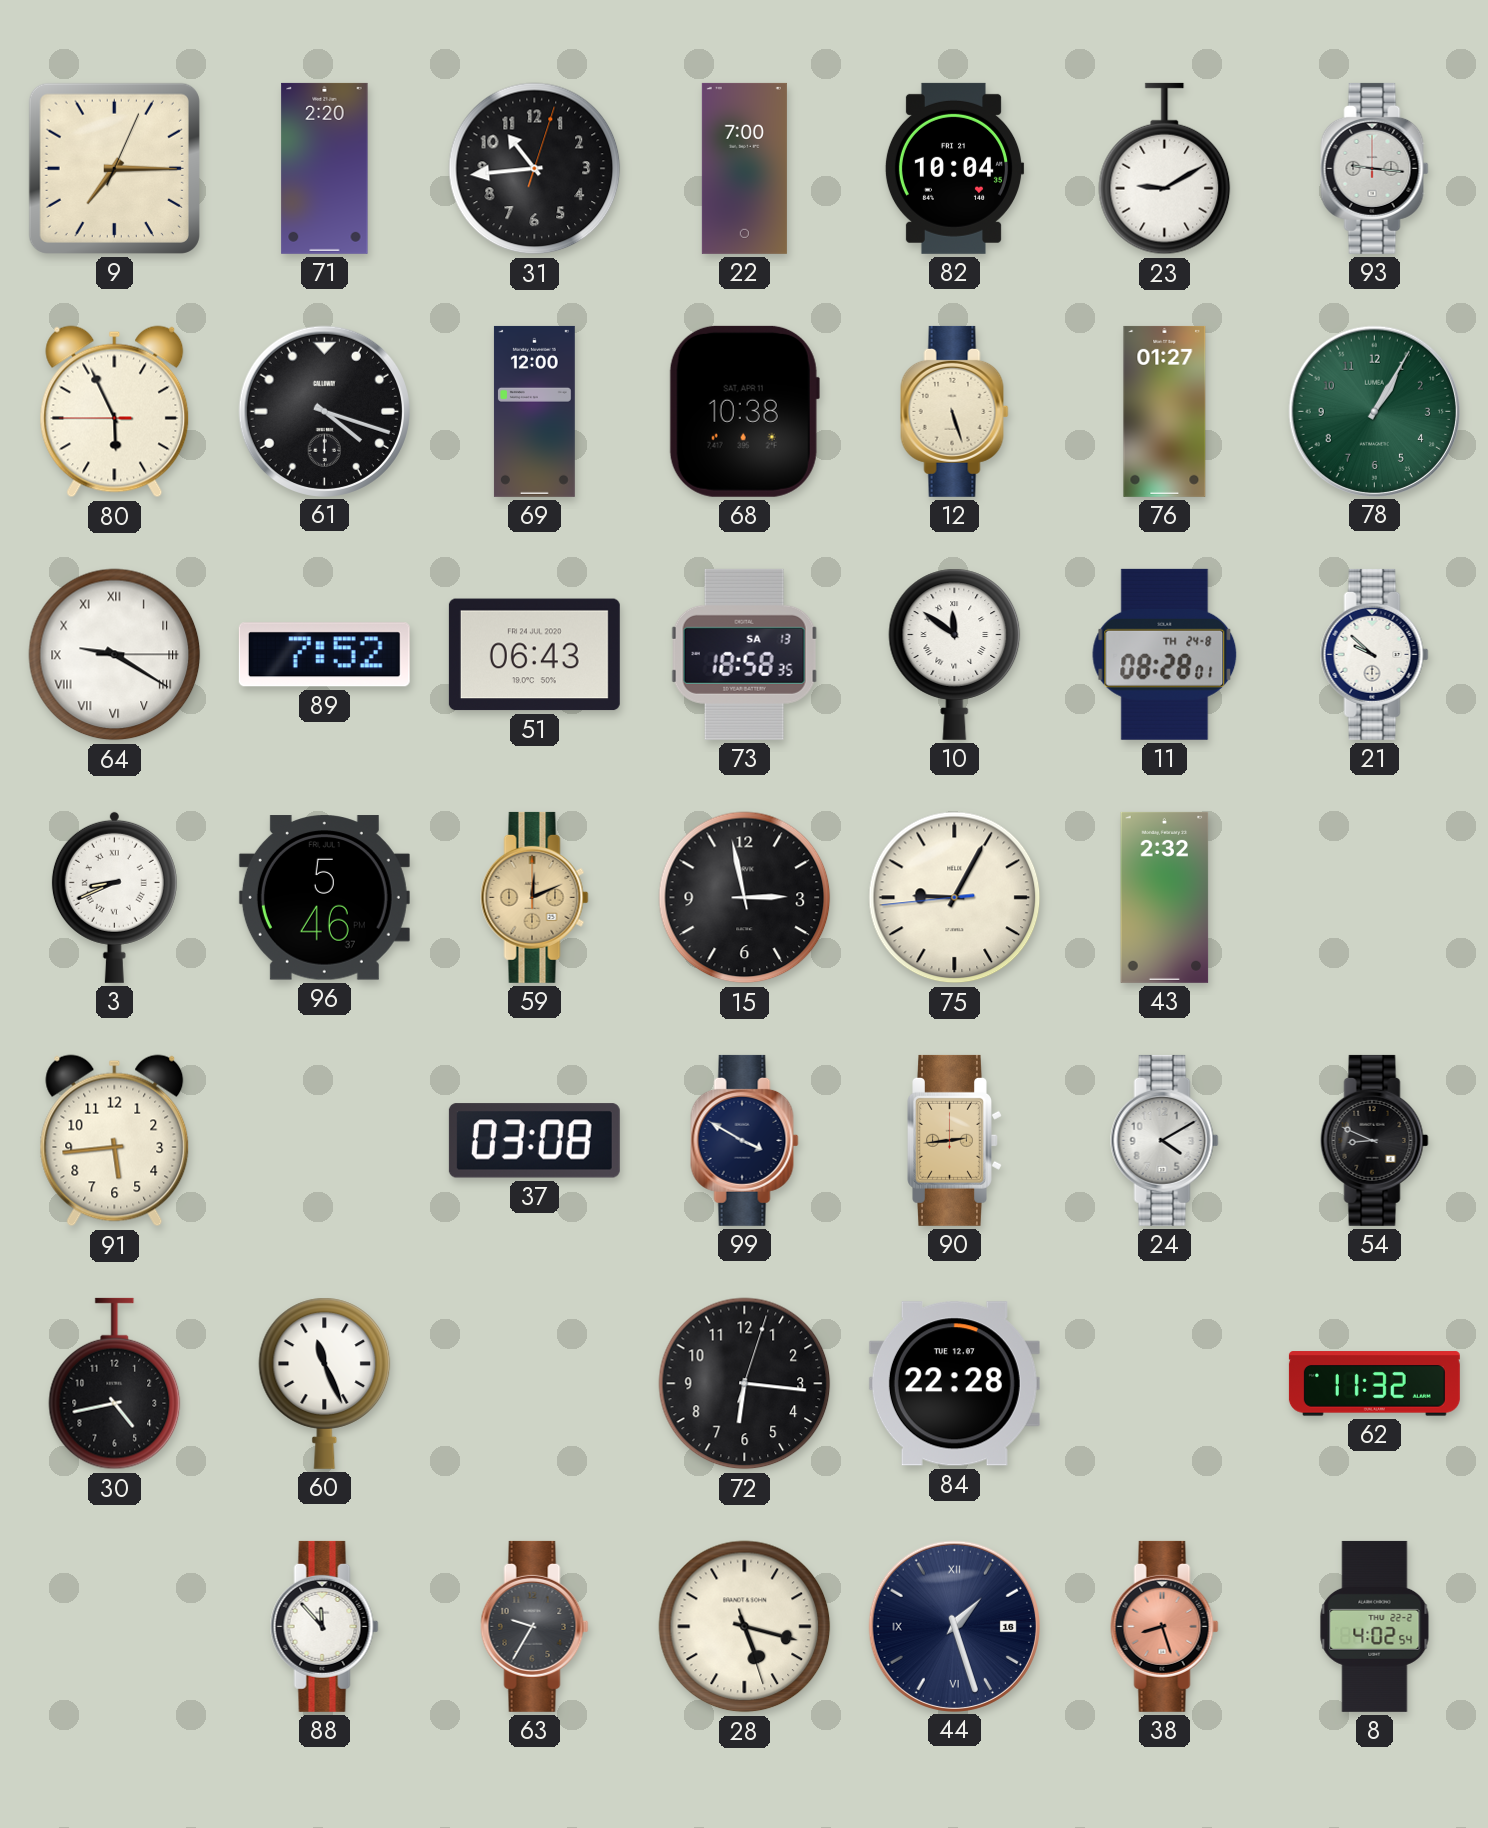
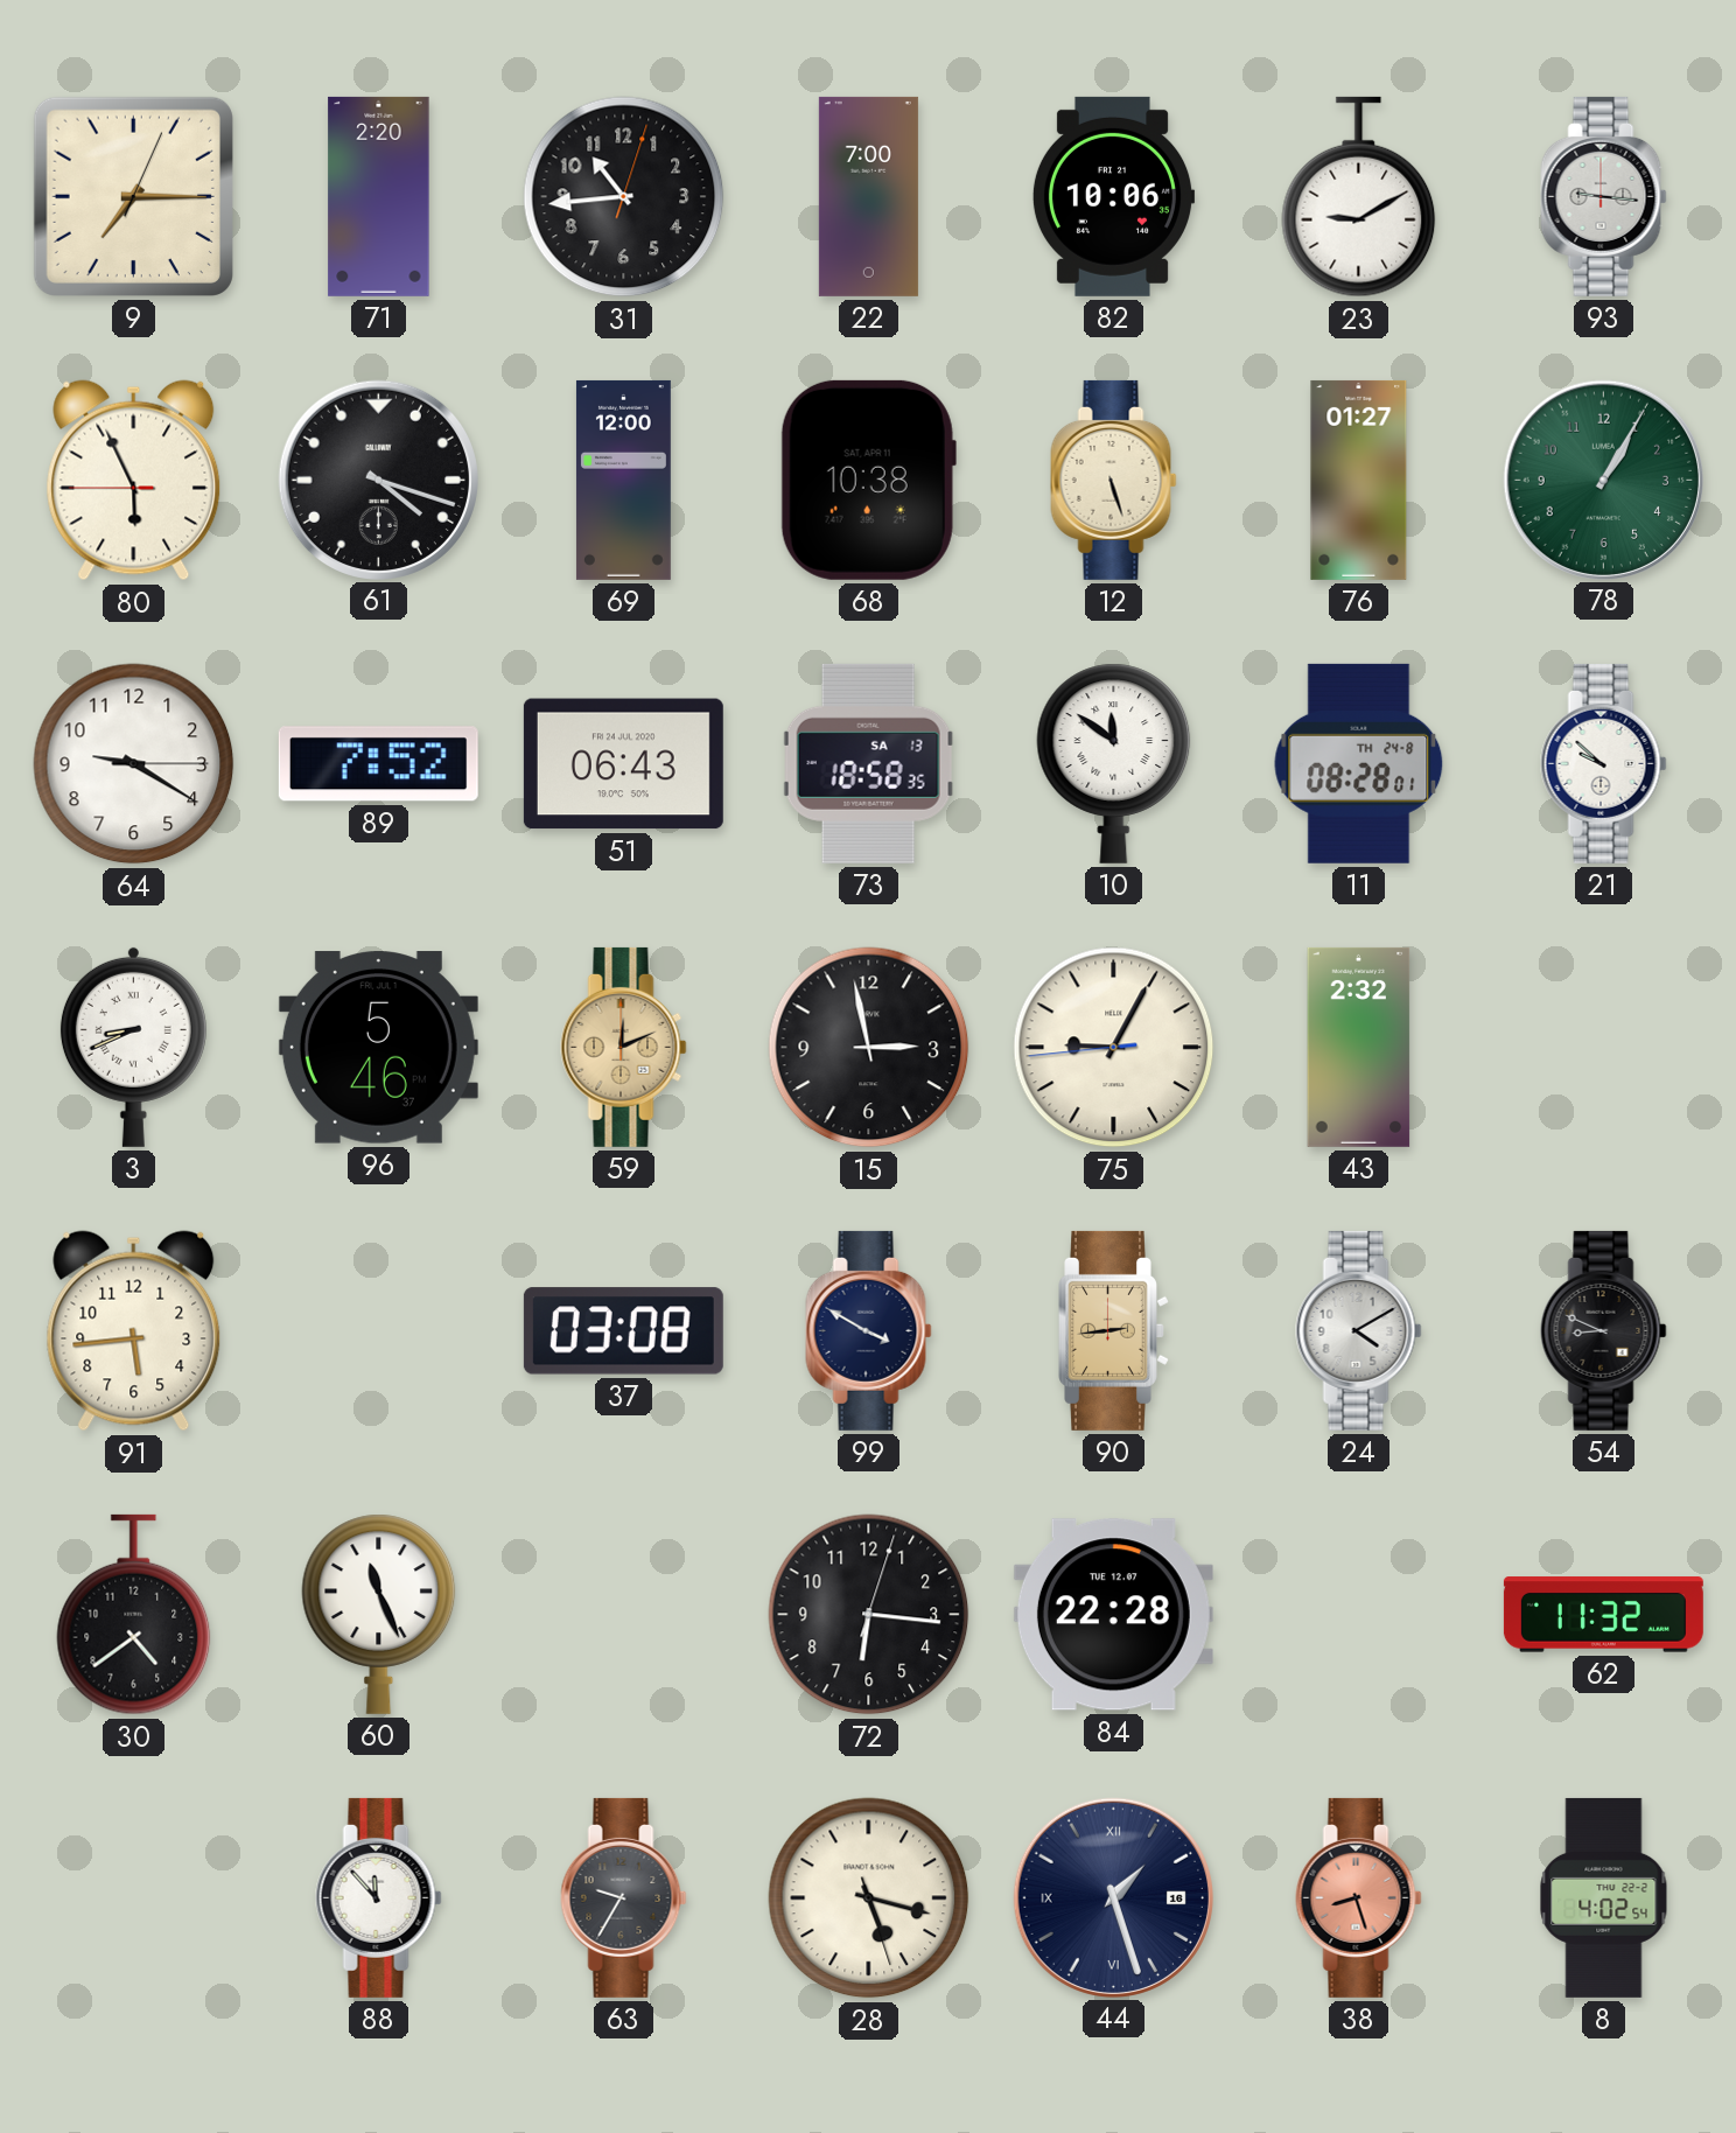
82: 10:04 -> 10:06 (1113, 196)
64 numerals: Roman -> Arabic (134, 764)
30: 4:43 -> 4:39 (134, 1615)
